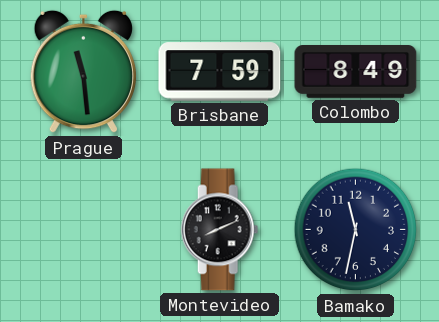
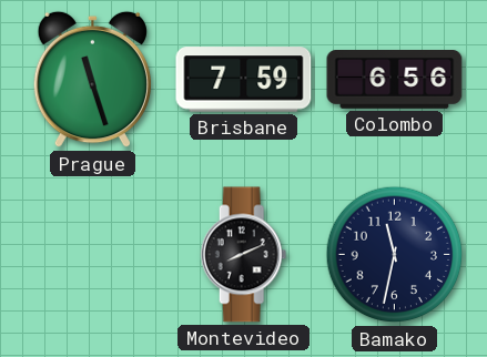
Prague: 11:29 -> 11:27 (92, 80)
Colombo: 8:49 -> 6:56 (395, 80)
